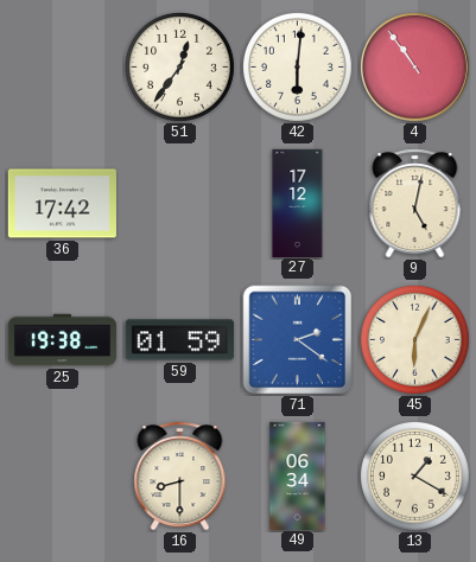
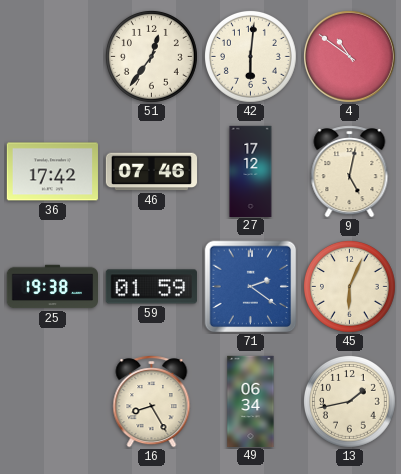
4: 10:54 -> 10:51 (349, 56)
46: none -> 07:46 (151, 172)
16: 8:30 -> 8:25 (152, 402)
13: 1:20 -> 1:43 (349, 401)
